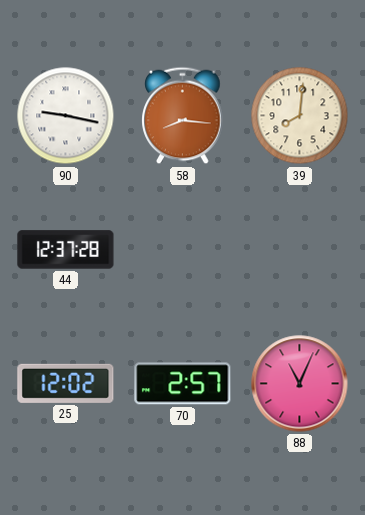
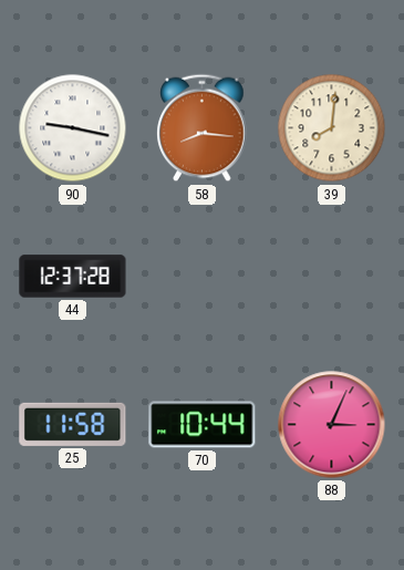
25: 12:02 -> 11:58 (73, 424)
70: 2:57 -> 10:44 (203, 425)
88: 11:04 -> 3:04 (332, 425)
